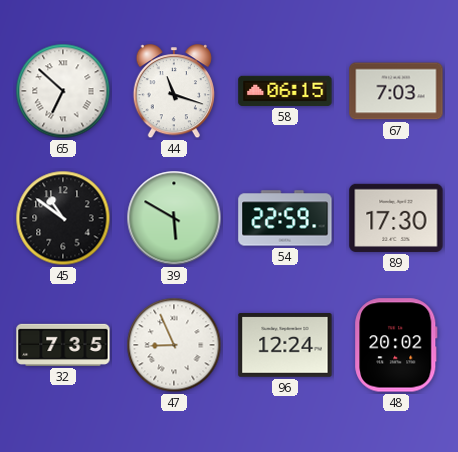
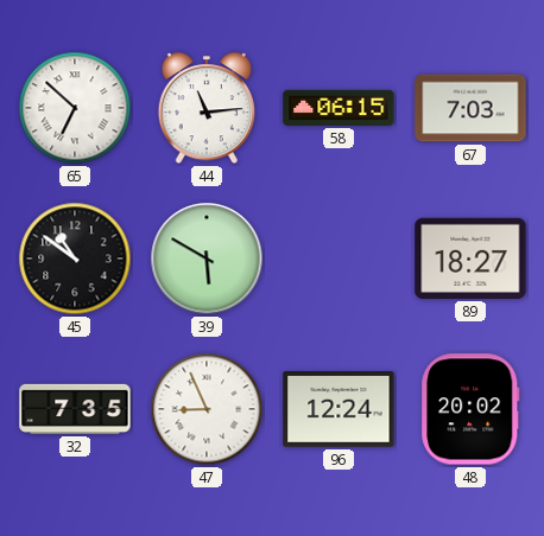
44: 11:18 -> 11:14 (205, 109)
54: 22:59 -> none (285, 218)
89: 17:30 -> 18:27 (470, 259)
